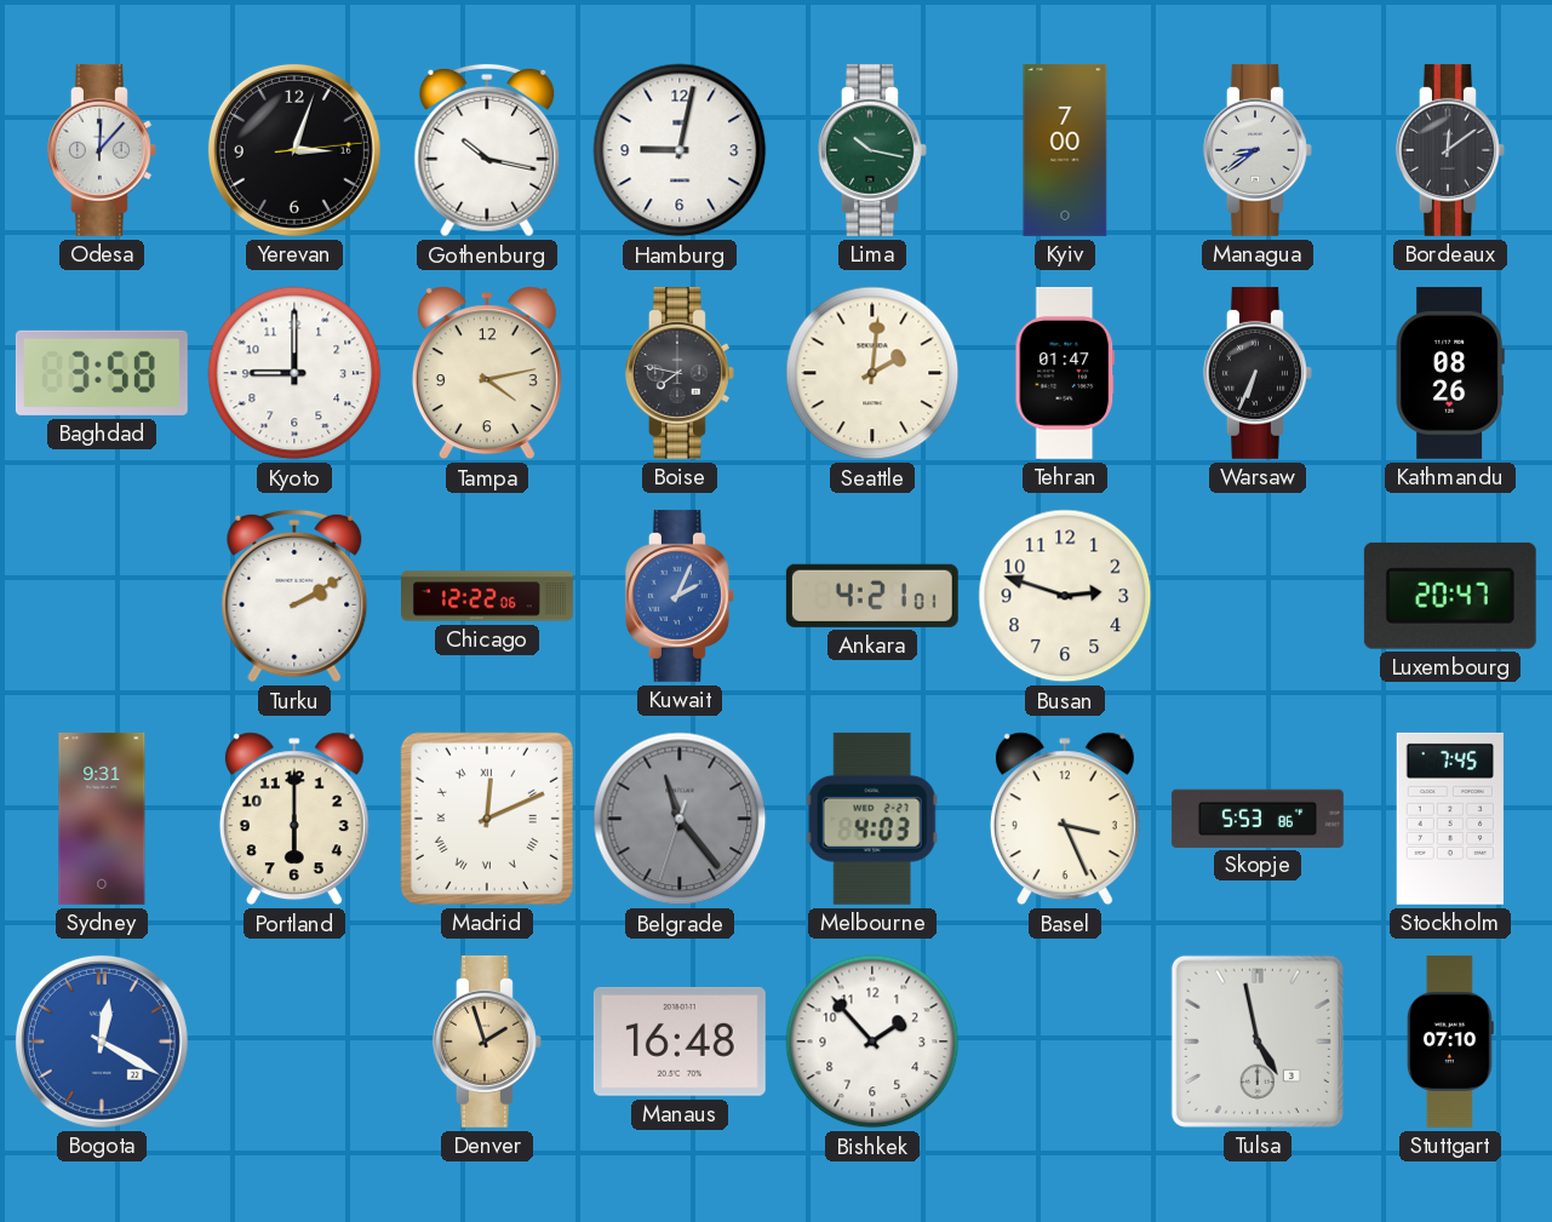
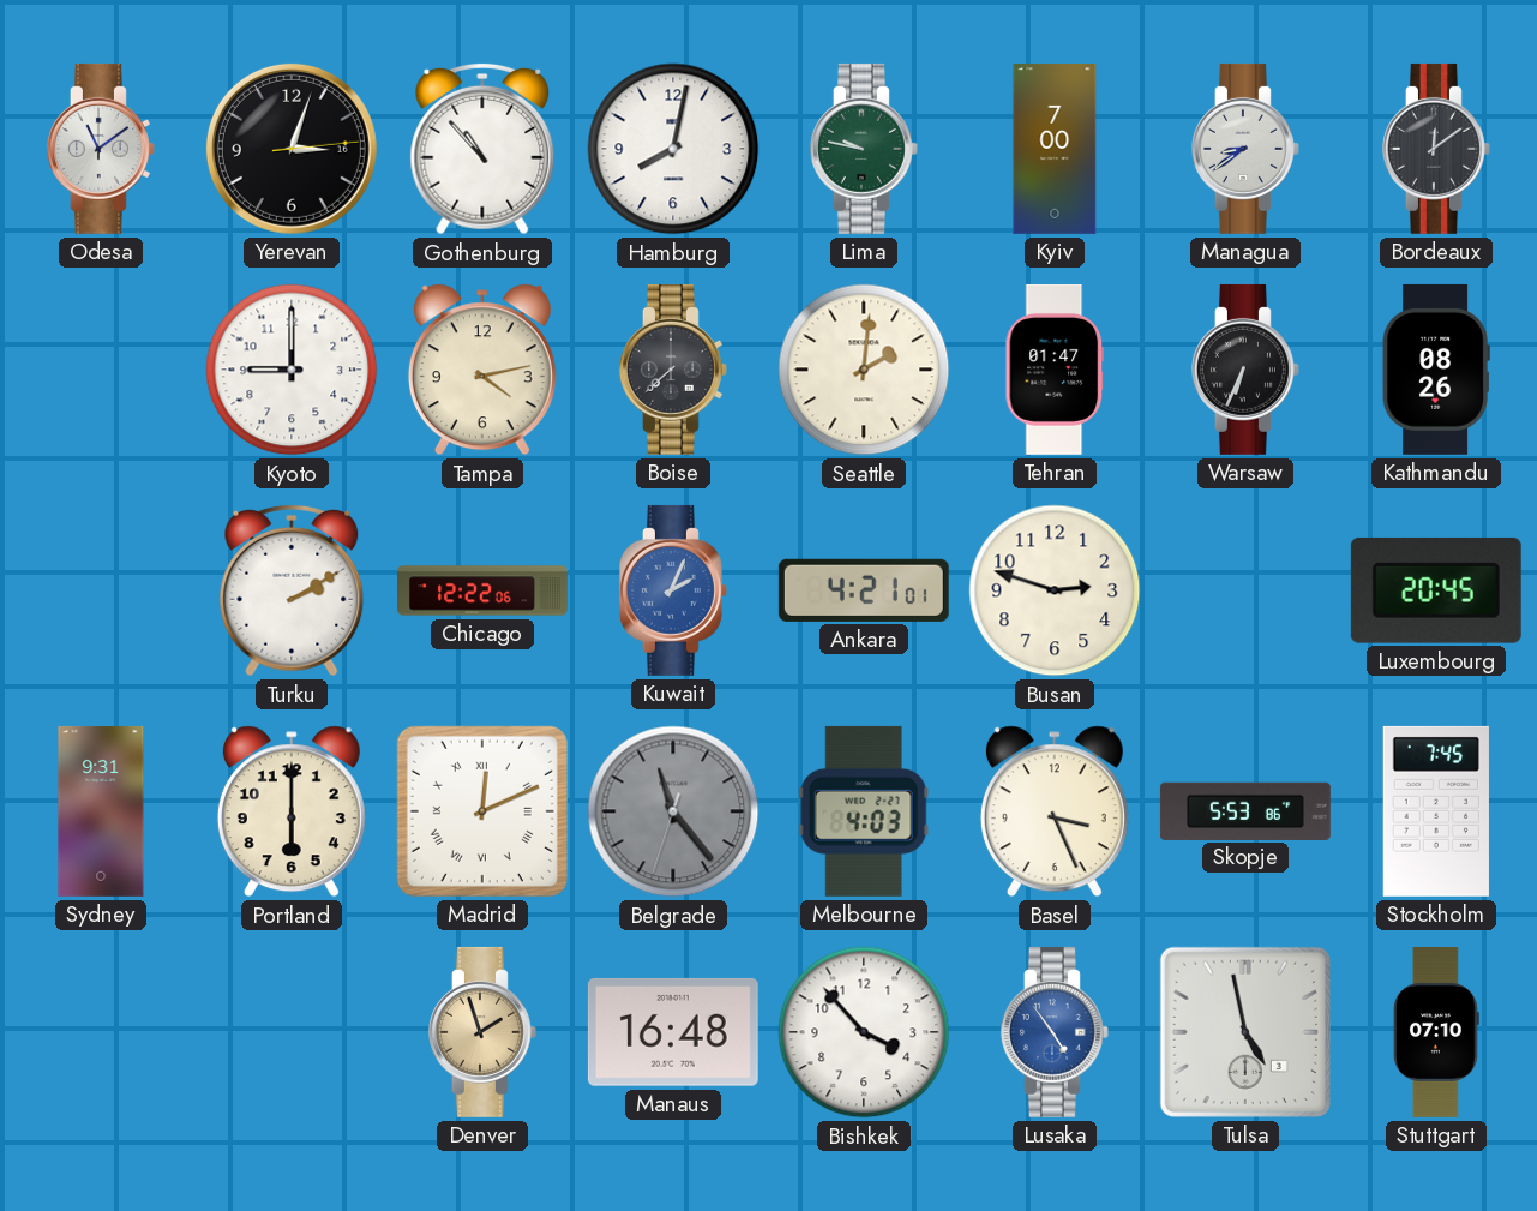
Odesa: 12:07 -> 11:09 (101, 149)
Gothenburg: 10:17 -> 10:53 (482, 149)
Hamburg: 9:02 -> 8:02 (673, 149)
Lima: 10:17 -> 9:47 (864, 149)
Baghdad: 3:58 -> none (102, 373)
Boise: 7:47 -> 7:38 (673, 370)
Luxembourg: 20:47 -> 20:45 (1436, 590)
Bogota: 12:20 -> none (102, 1042)
Bishkek: 1:53 -> 3:53 (864, 1032)
Lusaka: none -> 4:54 (1055, 1032)
